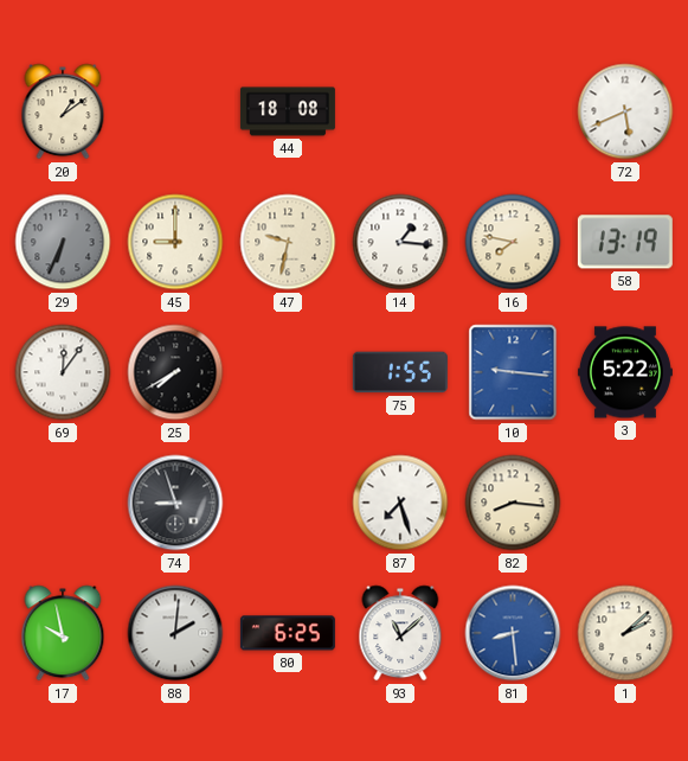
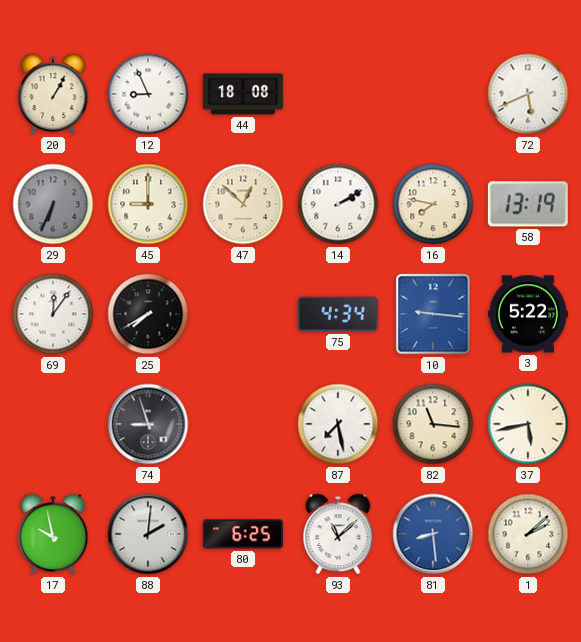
20: 1:09 -> 1:05 (53, 94)
12: none -> 8:56 (148, 94)
47: 9:32 -> 12:52 (243, 204)
14: 1:16 -> 2:10 (338, 204)
75: 1:55 -> 4:34 (338, 314)
87: 7:27 -> 7:28 (338, 424)
82: 8:16 -> 11:16 (433, 424)
37: none -> 5:43 (528, 424)
